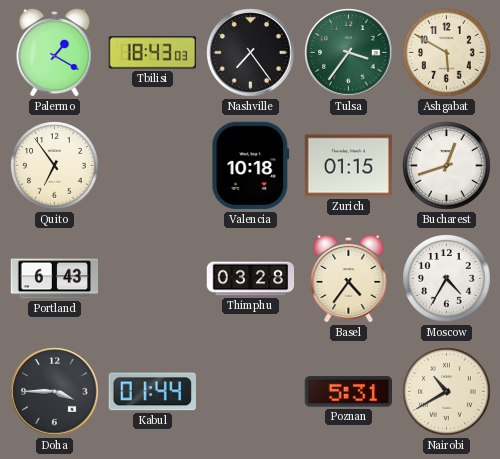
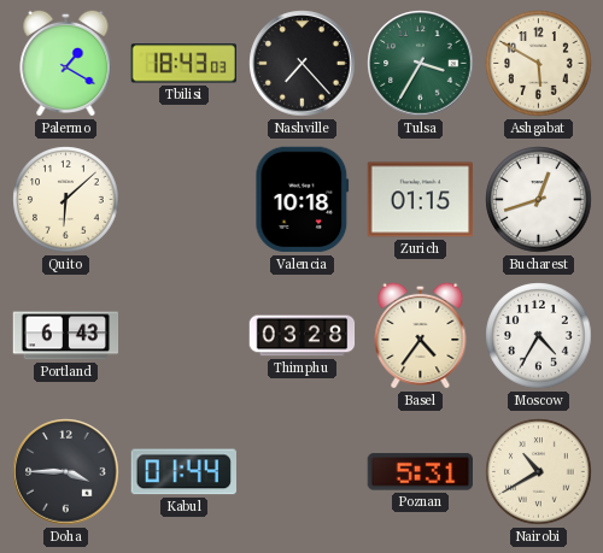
Nashville: 7:24 -> 7:23 (303, 64)
Tulsa: 3:36 -> 3:35 (421, 64)
Quito: 6:54 -> 6:08 (66, 200)
